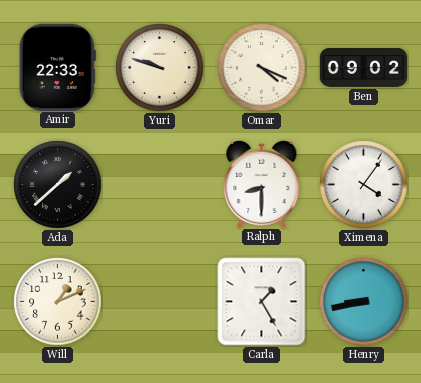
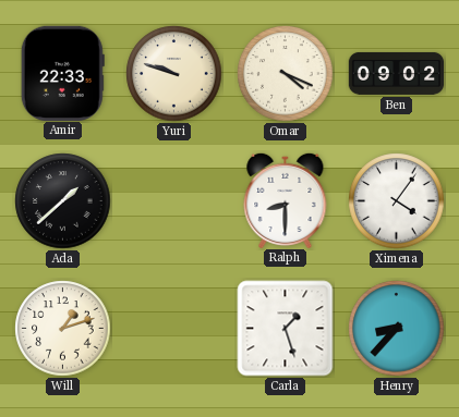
Will: 1:11 -> 1:12 (63, 329)
Carla: 1:25 -> 1:27 (286, 329)
Henry: 8:43 -> 8:37 (397, 329)
